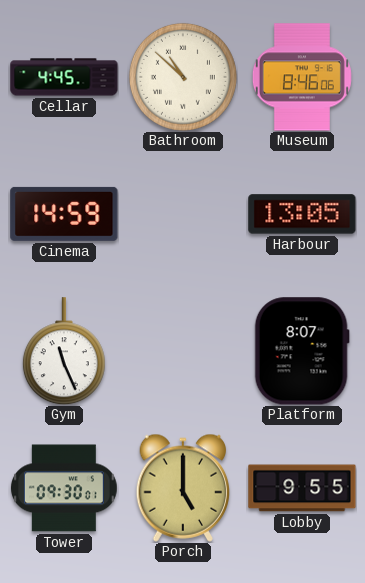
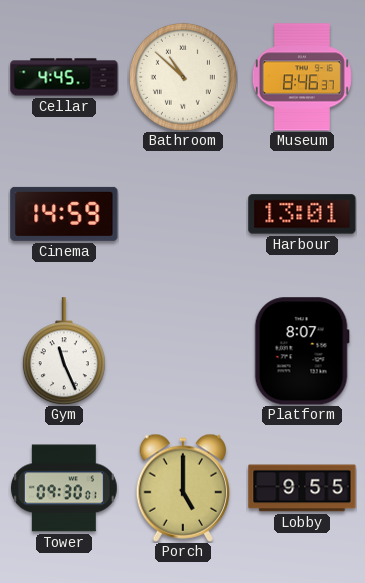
Museum: 8:46:06 -> 8:46:37 (302, 77)
Harbour: 13:05 -> 13:01 (302, 214)
